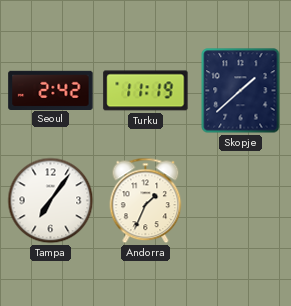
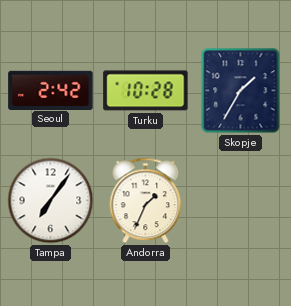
Turku: 11:19 -> 10:28 (146, 91)
Skopje: 1:38 -> 1:35 (241, 91)
